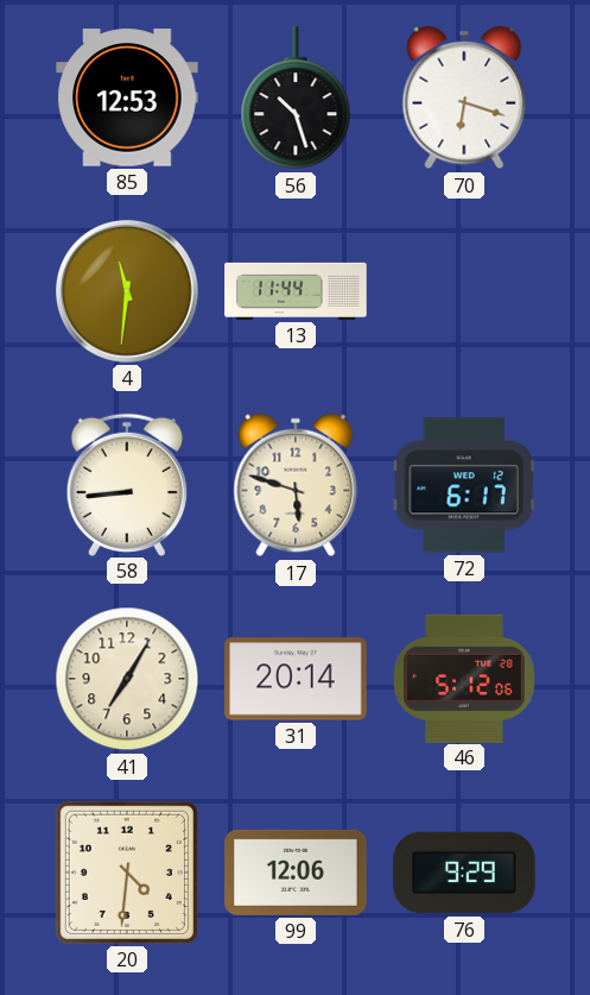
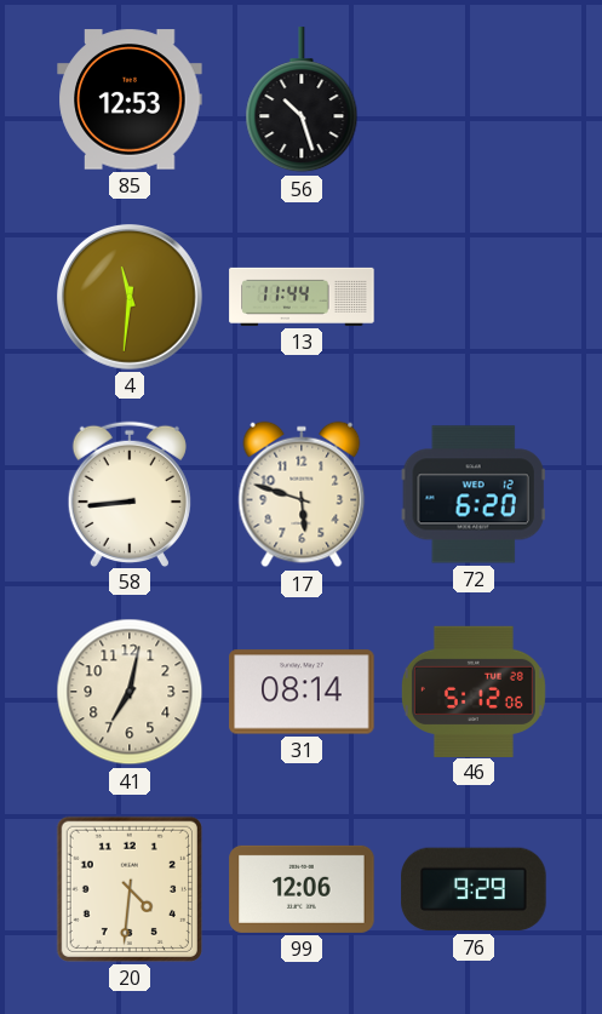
70: 6:18 -> none (464, 97)
72: 6:17 -> 6:20 (474, 494)
41: 7:05 -> 7:02 (130, 692)
31: 20:14 -> 08:14 (302, 692)
